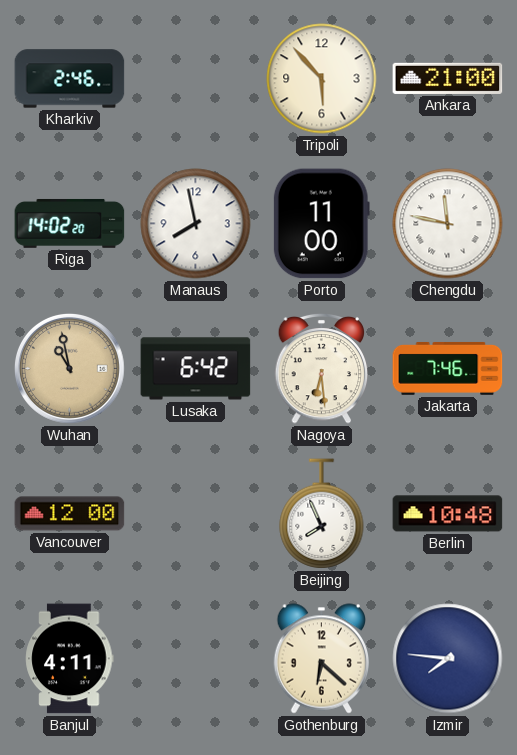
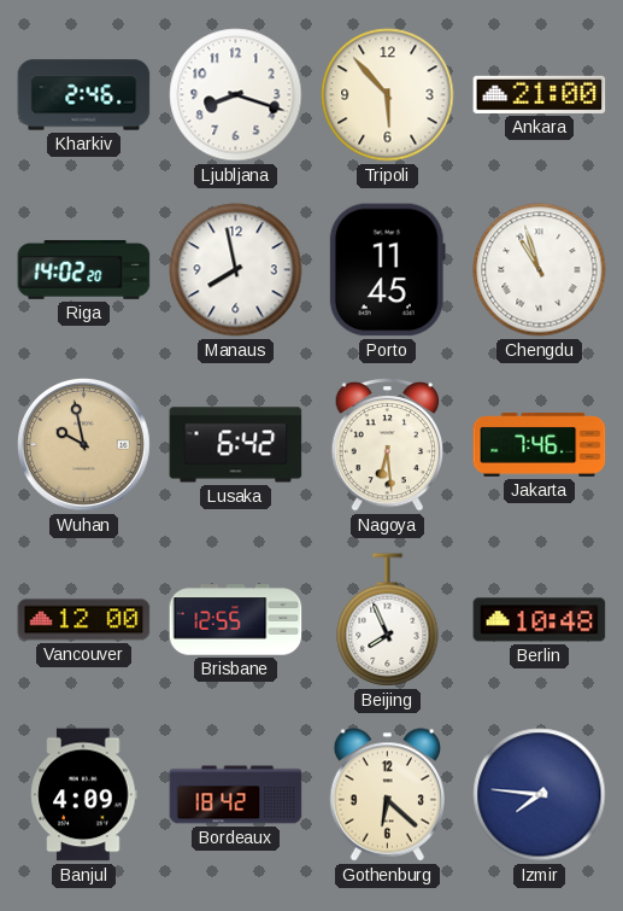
Ljubljana: none -> 8:18 (236, 95)
Porto: 11:00 -> 11:45 (387, 270)
Chengdu: 11:47 -> 10:57 (540, 270)
Wuhan: 10:58 -> 9:58 (83, 444)
Brisbane: none -> 12:55 (236, 620)
Banjul: 4:11 -> 4:09 (84, 795)
Bordeaux: none -> 18:42 (236, 795)
